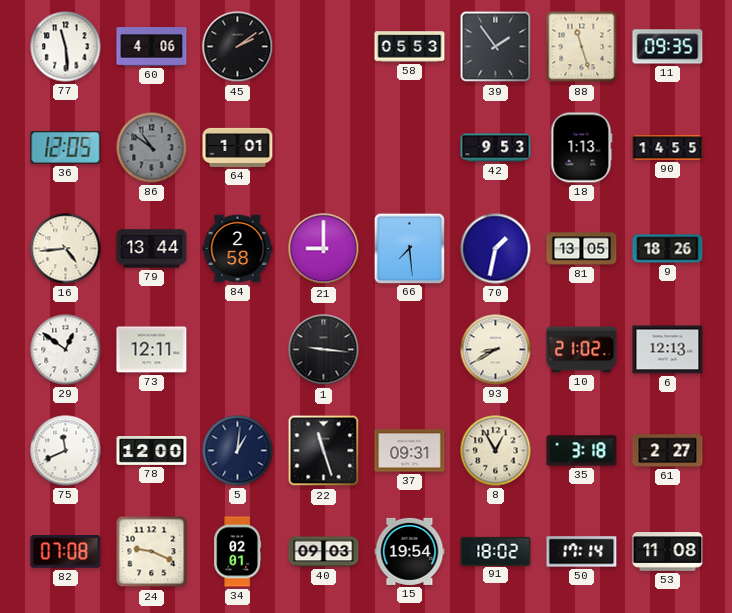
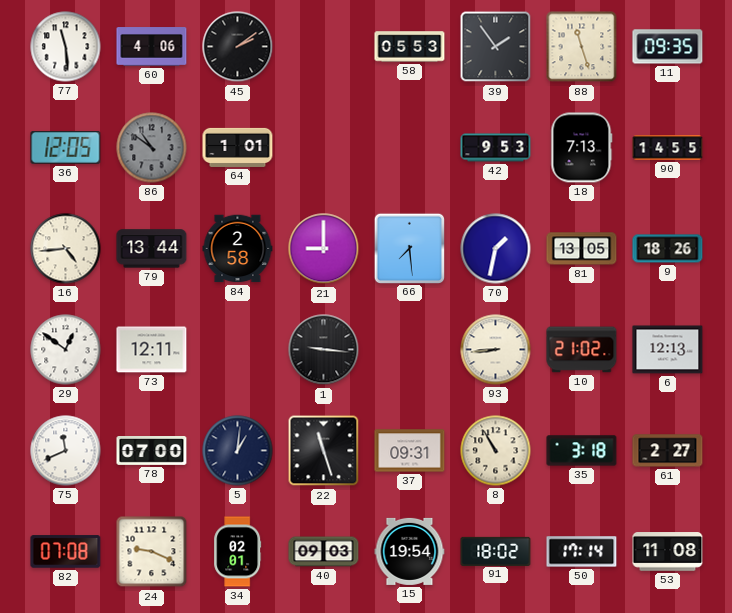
18: 1:13 -> 7:13 (582, 148)
93: 8:40 -> 8:44 (496, 350)
78: 12:00 -> 07:00 (152, 451)
8: 12:55 -> 10:55 (496, 451)
